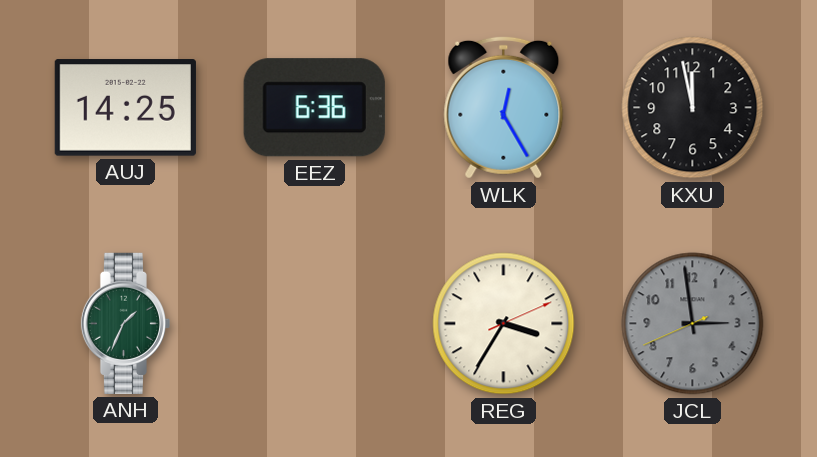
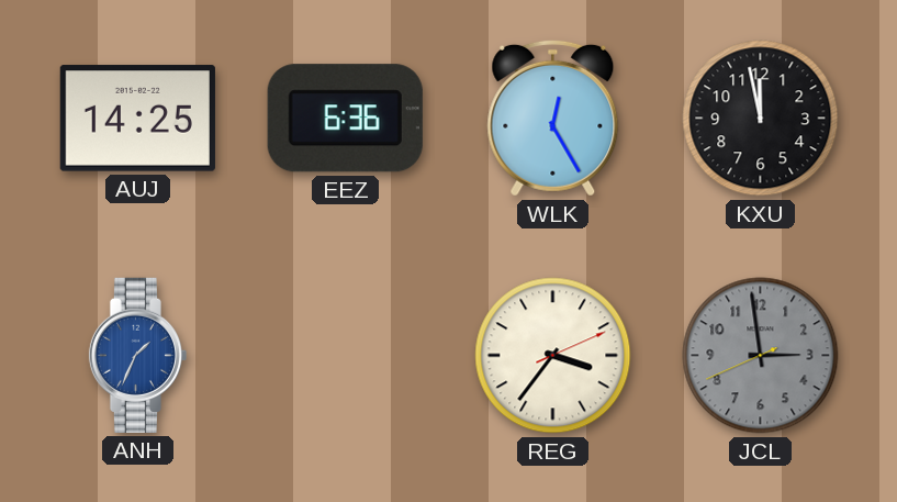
ANH dial: green -> blue (137, 355)
REG: 3:35 -> 3:36 (553, 356)
